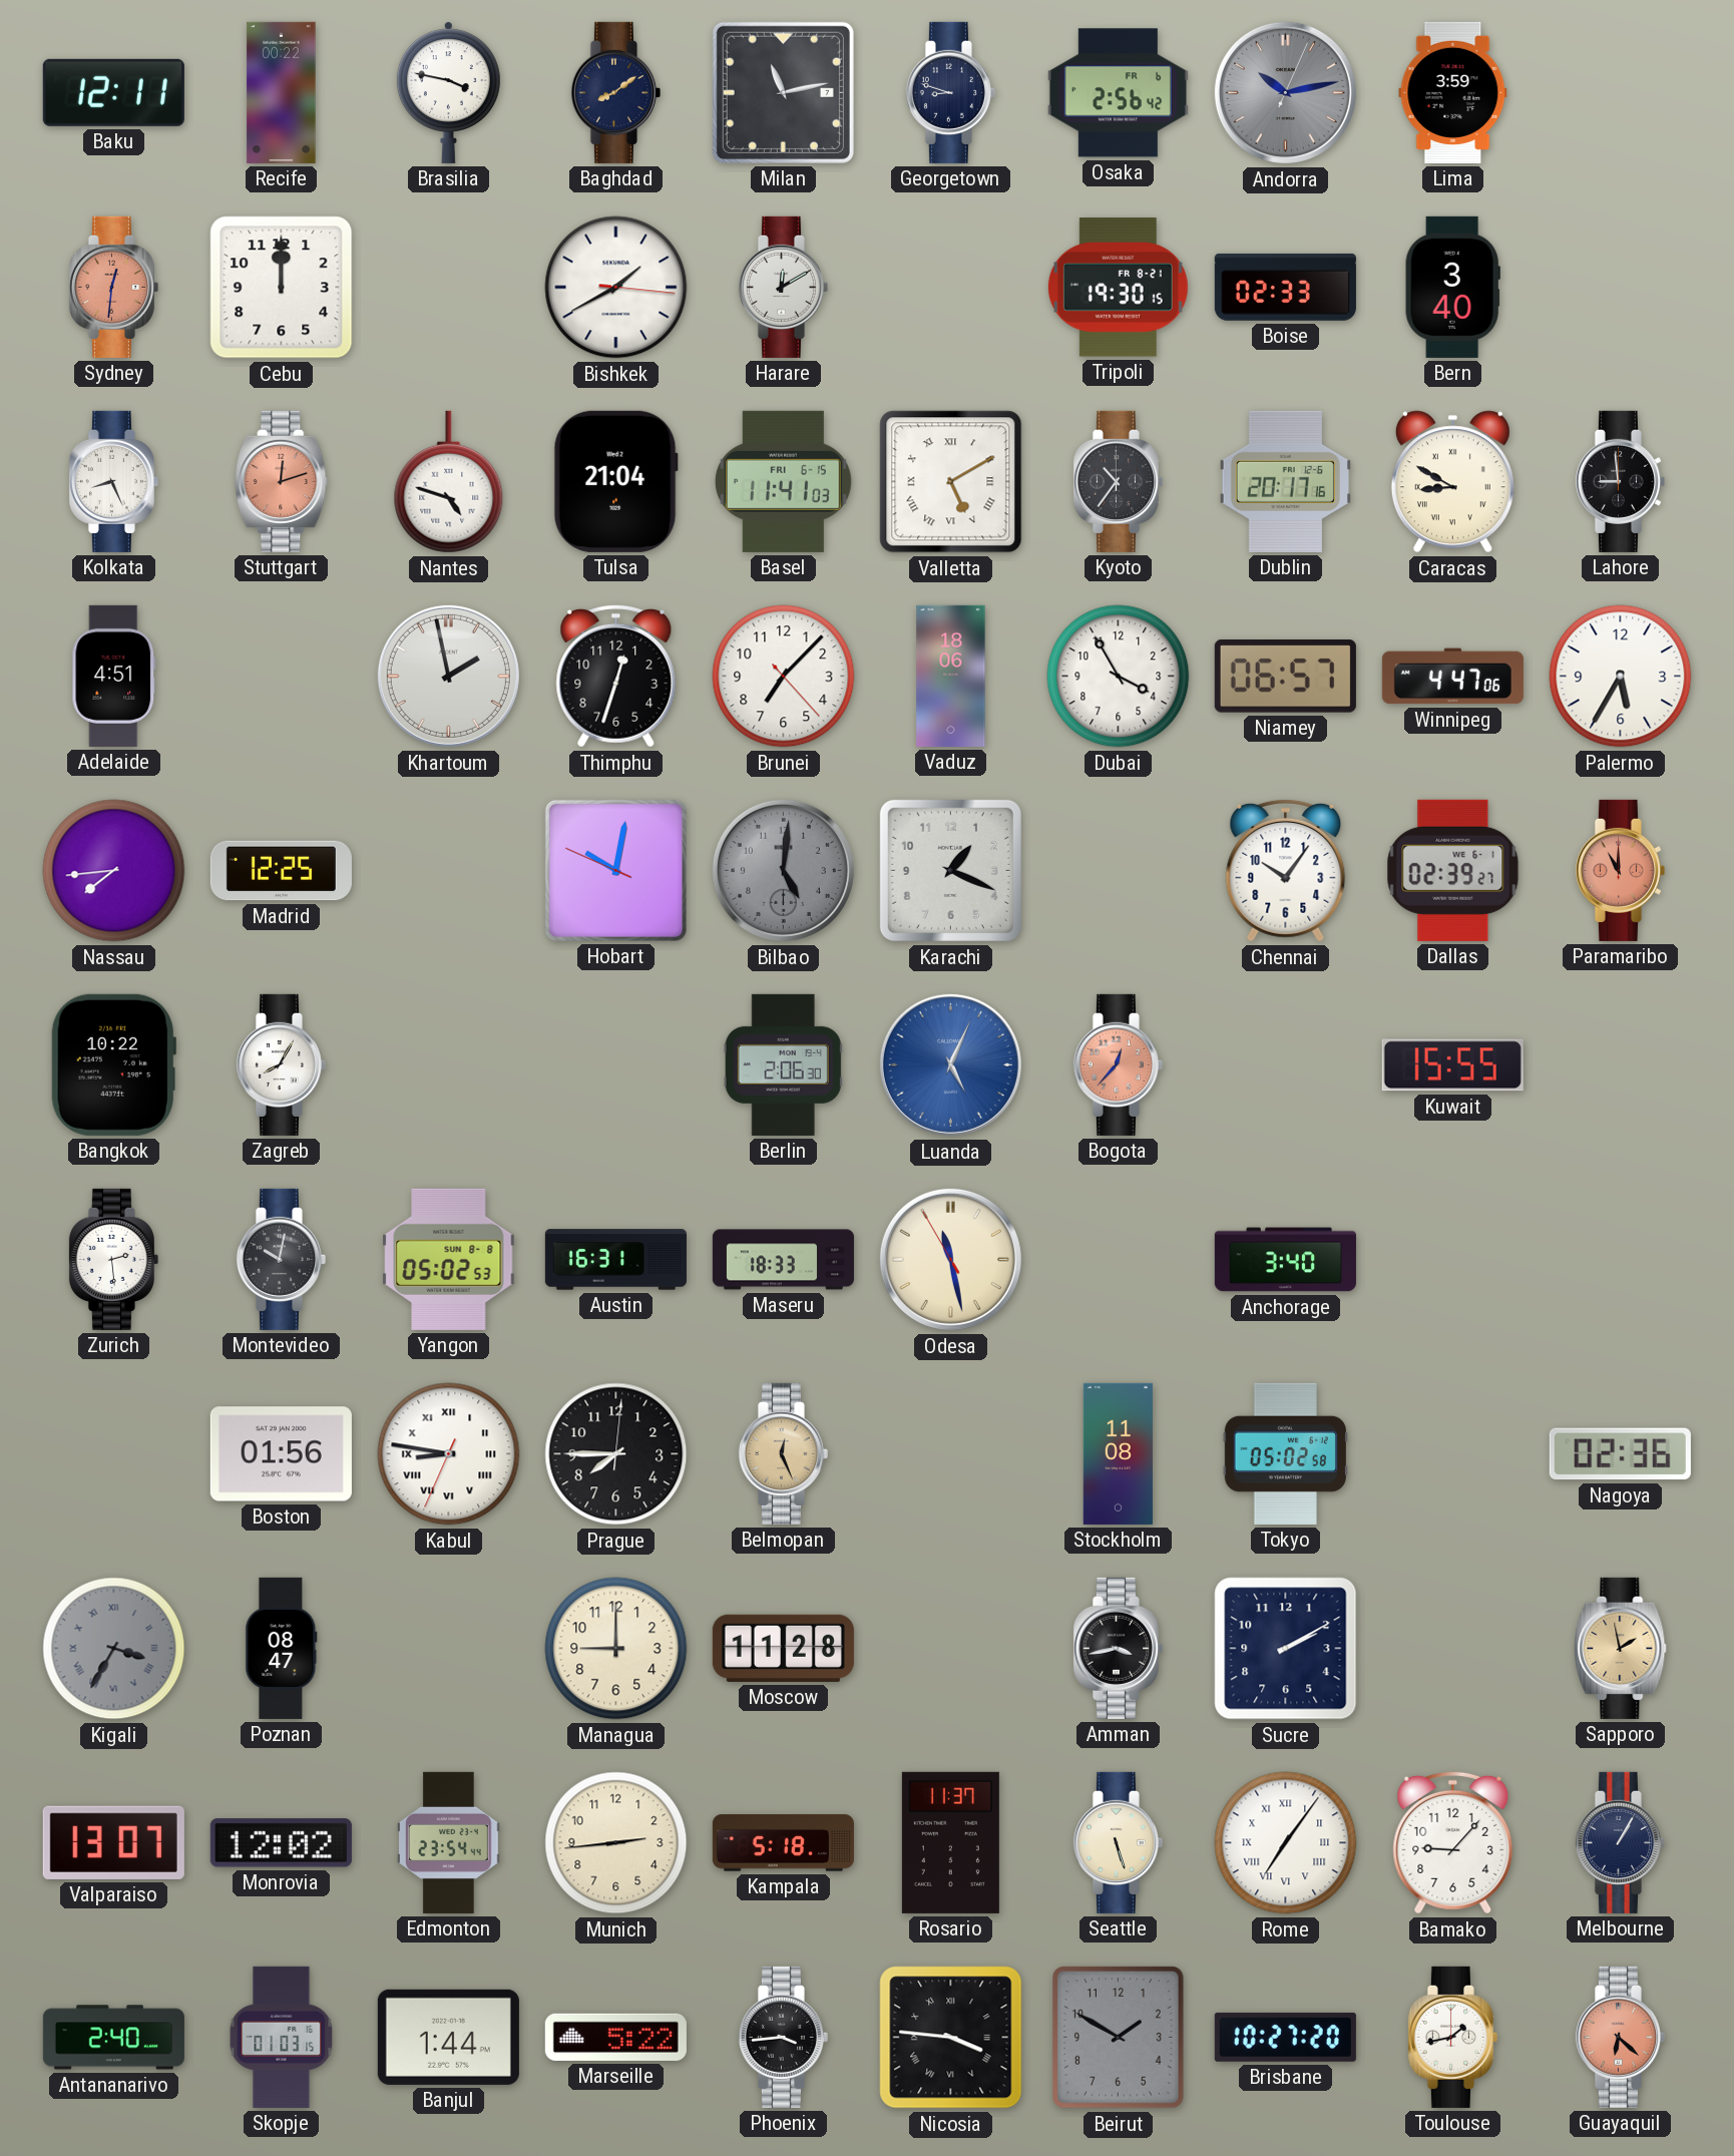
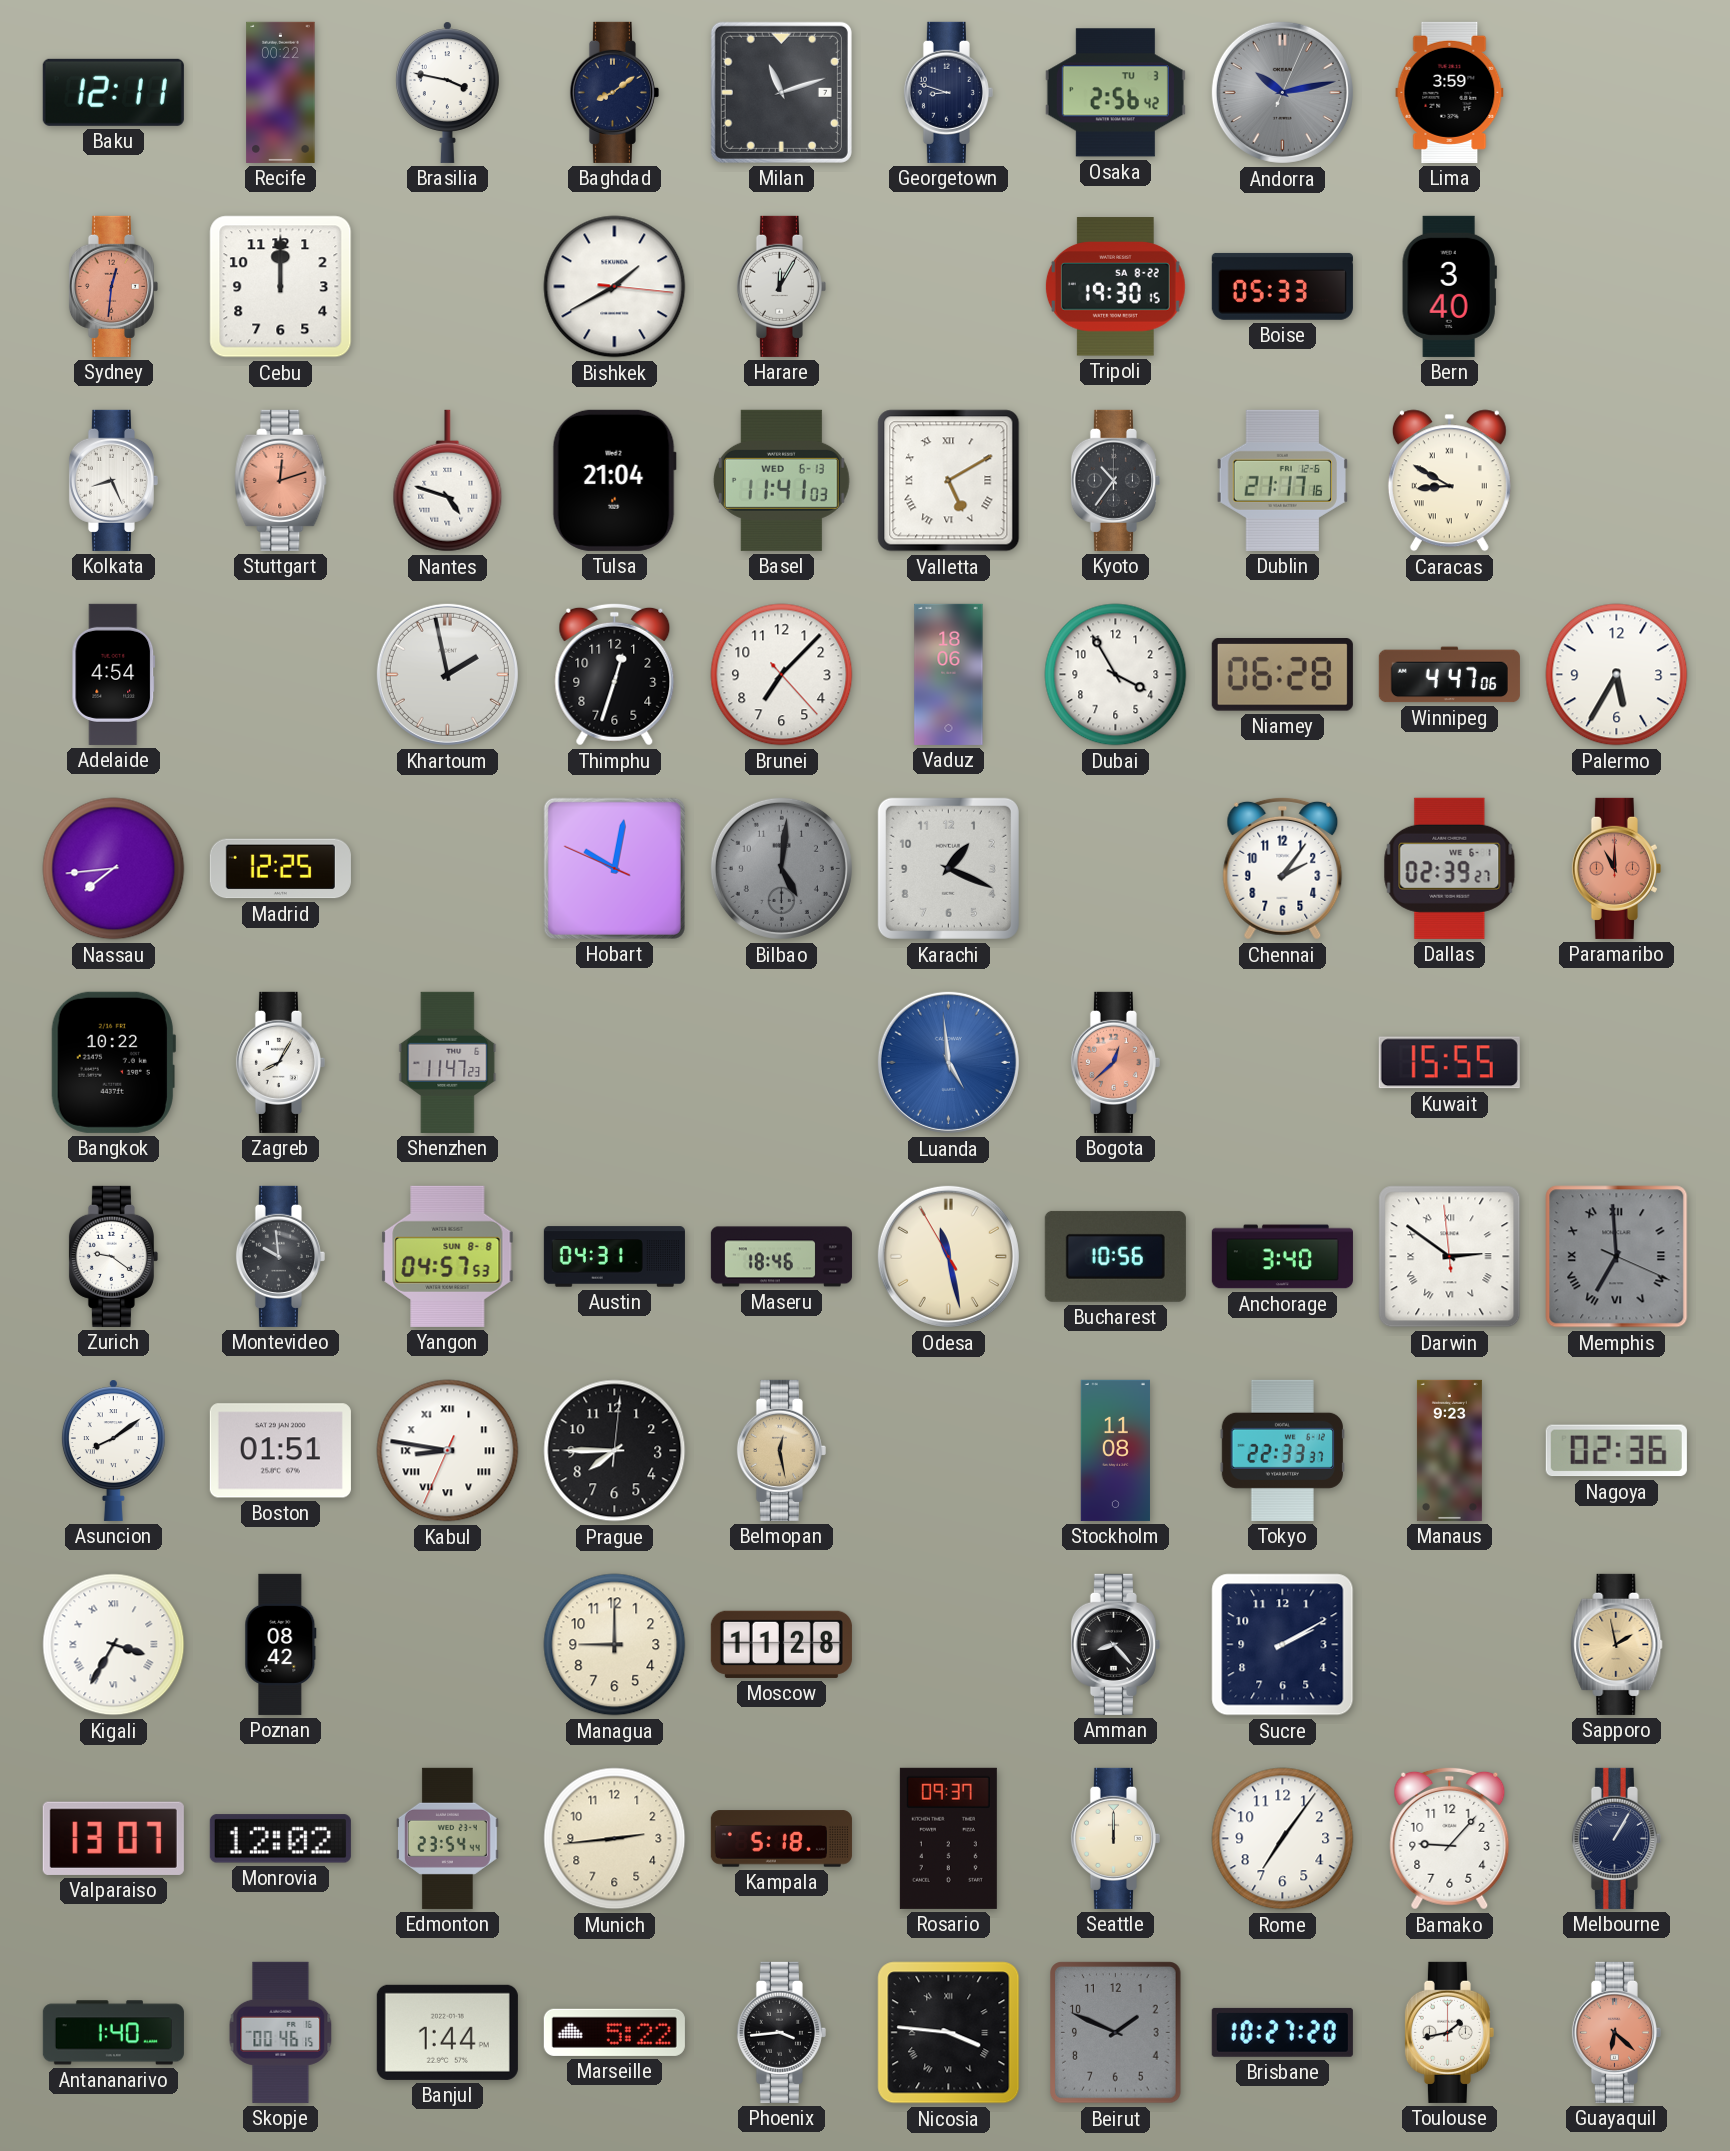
Milan: 11:13 -> 11:12 (781, 92)
Osaka date: FR 6 -> TU 3 (1115, 93)
Harare: 12:10 -> 12:05 (781, 286)
Tripoli date: FR 8-21 -> SA 8-22 (1115, 287)
Boise: 02:33 -> 05:33 (1282, 286)
Basel date: FRI 6-15 -> WED 6-13 (781, 480)
Dublin: 20:17 -> 21:17 (1282, 480)
Lahore: 8:59 -> none (1620, 481)
Adelaide: 4:51 -> 4:54 (114, 674)
Niamey: 06:57 -> 06:28 (1282, 675)
Chennai: 10:06 -> 2:06 (1283, 868)
Shenzhen: none -> 11:47 (448, 1062)
Berlin: 2:06 -> none (783, 1064)
Luanda: 5:04 -> 4:59 (948, 1062)
Bogota: 12:37 -> 12:38 (1115, 1062)
Zurich: 2:29 -> 9:21 (113, 1256)
Montevideo: 10:02 -> 9:59 (280, 1256)
Yangon: 05:02 -> 04:57 (448, 1256)
Austin: 16:31 -> 04:31 (614, 1257)
Maseru: 18:33 -> 18:46 (781, 1257)
Bucharest: none -> 10:56 (1115, 1256)
Darwin: none -> 2:50 (1450, 1257)
Memphis: none -> 6:59 (1617, 1257)
Asuncion: none -> 8:09 (113, 1450)
Boston: 01:56 -> 01:51 (280, 1451)
Belmopan: 12:26 -> 12:28 (781, 1450)
Tokyo: 05:02 -> 22:33 (1282, 1450)
Manaus: none -> 9:23 (1449, 1450)
Kigali dial: grey -> white (114, 1645)
Poznan: 08:47 -> 08:42 (281, 1644)
Amman: 3:43 -> 8:23 (1115, 1644)
Rosario: 11:37 -> 09:37 (948, 1838)
Seattle: 5:27 -> 12:00 (1115, 1838)
Rome numerals: Roman -> Arabic (1283, 1839)
Antananarivo: 2:40 -> 1:40 (113, 2033)
Skopje: 01:03 -> 00:46 (281, 2032)
Beirut: 1:50 -> 1:49 (1116, 2033)
